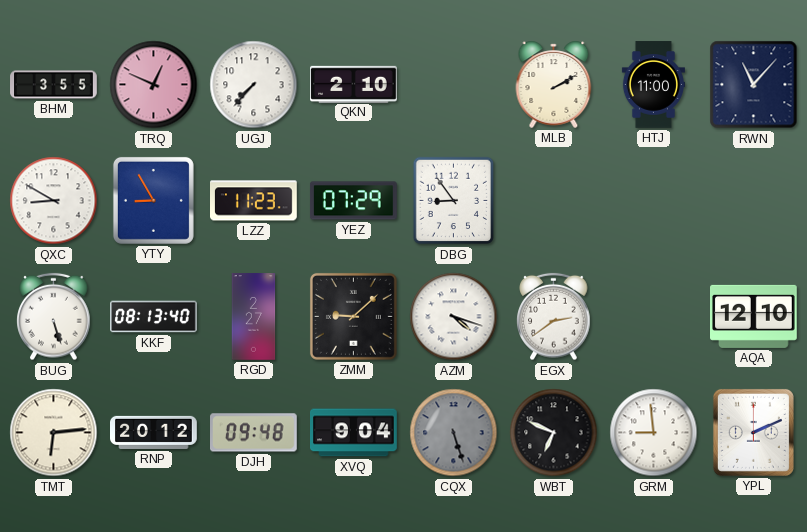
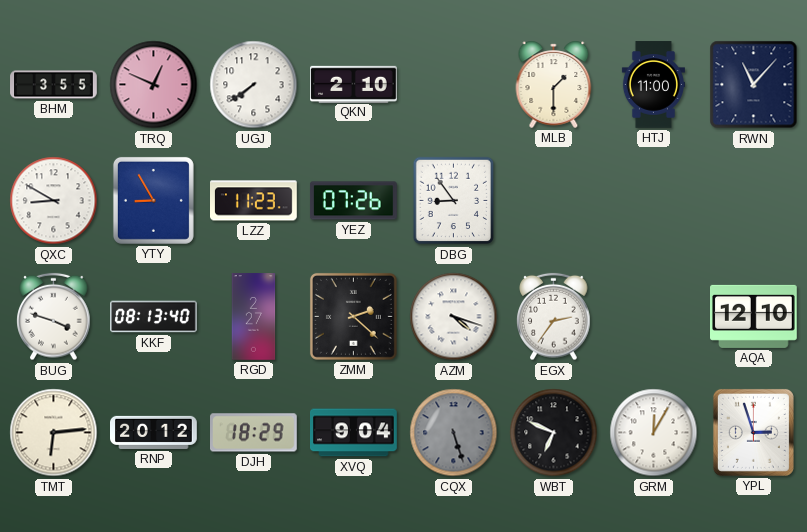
UGJ: 7:37 -> 7:39 (254, 85)
MLB: 2:10 -> 1:30 (554, 84)
YEZ: 07:29 -> 07:26 (354, 201)
BUG: 5:27 -> 3:48 (54, 317)
ZMM: 9:08 -> 2:22 (353, 316)
EGX: 2:39 -> 2:36 (554, 317)
DJH: 09:48 -> 18:29 (254, 433)
GRM: 8:59 -> 12:05 (654, 433)
YPL: 2:11 -> 2:57 (753, 432)
